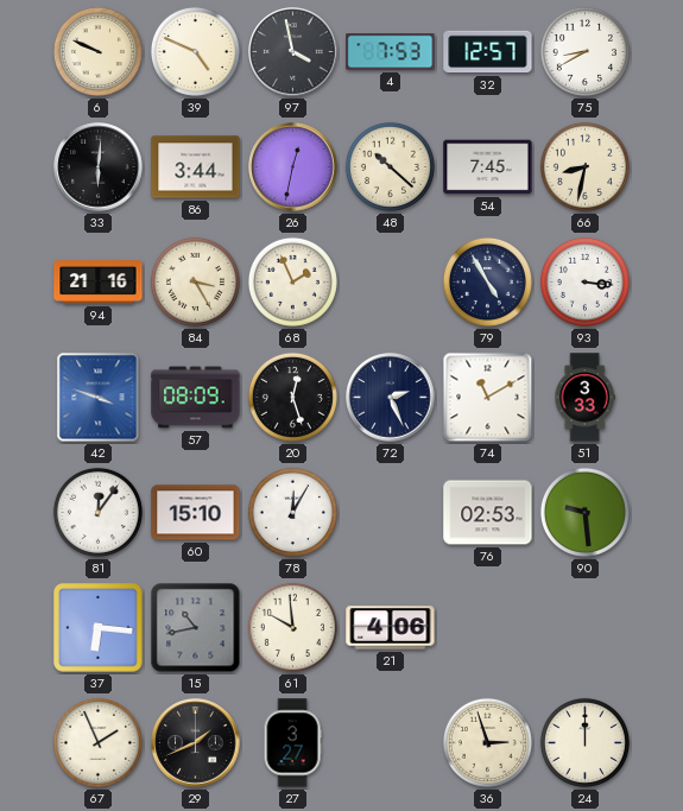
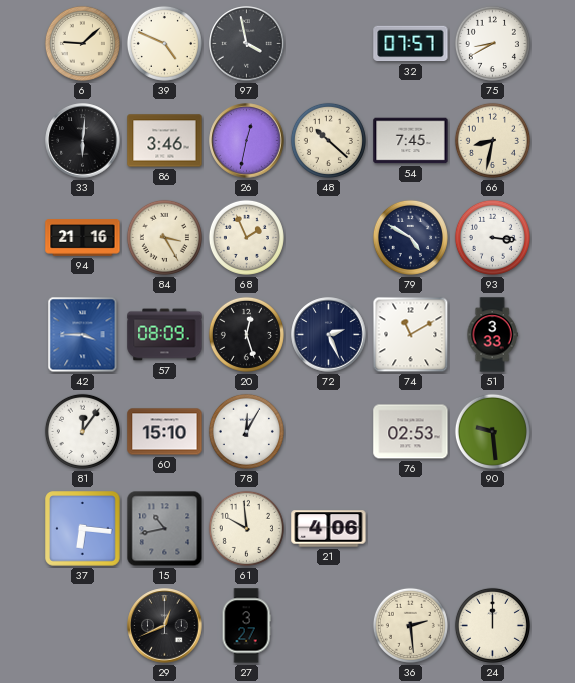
6: 9:49 -> 9:08 (82, 43)
4: 7:53 -> none (391, 52)
32: 12:57 -> 07:57 (411, 44)
86: 3:44 -> 3:46 (165, 141)
79: 4:55 -> 4:50 (410, 237)
42: 3:48 -> 3:45 (83, 335)
67: 1:56 -> none (97, 742)
29: 1:41 -> 12:41 (165, 626)
36: 2:57 -> 2:29 (410, 625)
